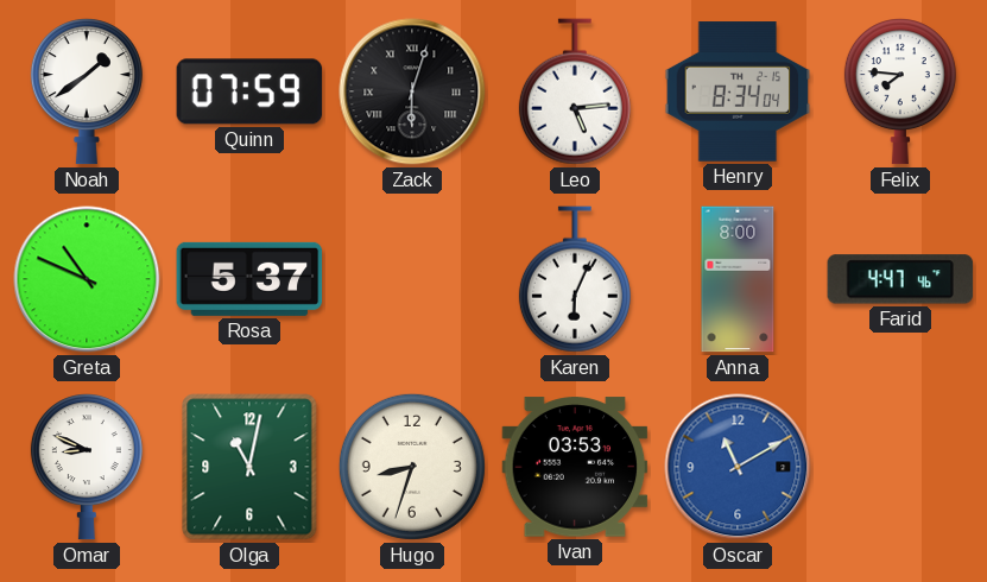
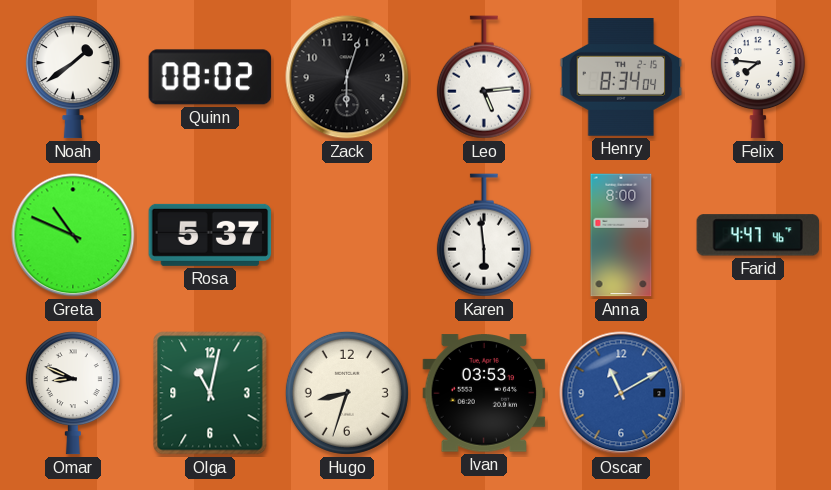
Quinn: 07:59 -> 08:02 (210, 77)
Zack numerals: Roman -> Arabic (347, 77)
Karen: 6:04 -> 5:59 (484, 235)
